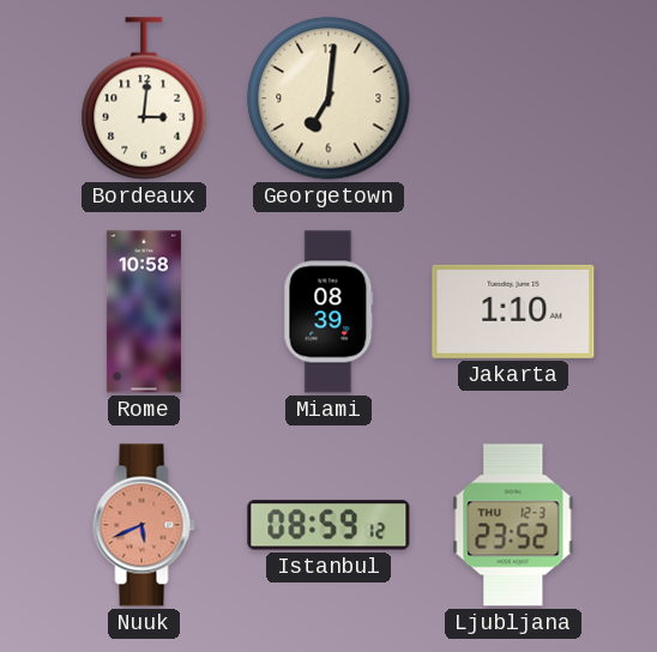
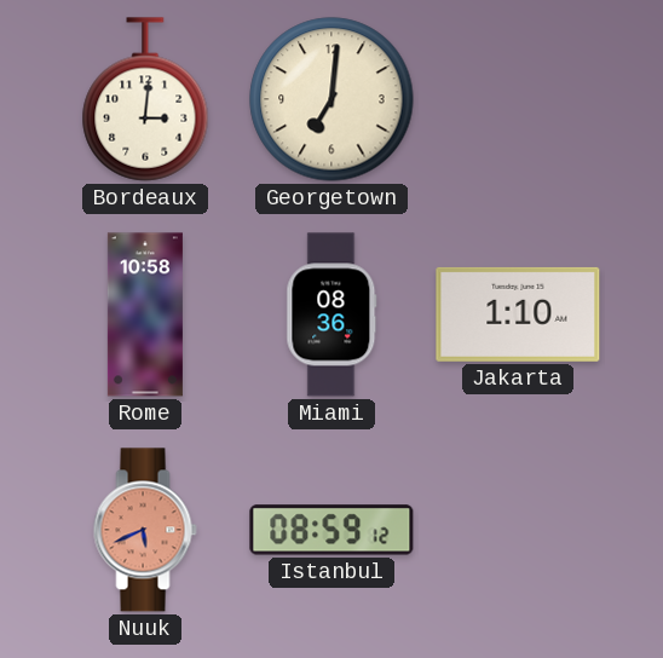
Miami: 08:39 -> 08:36 (331, 314)
Ljubljana: 23:52 -> none (513, 525)
